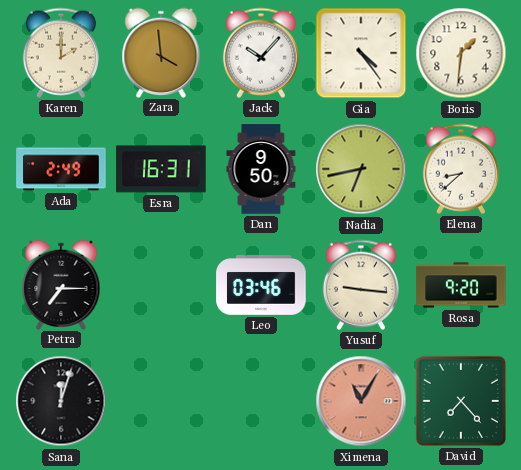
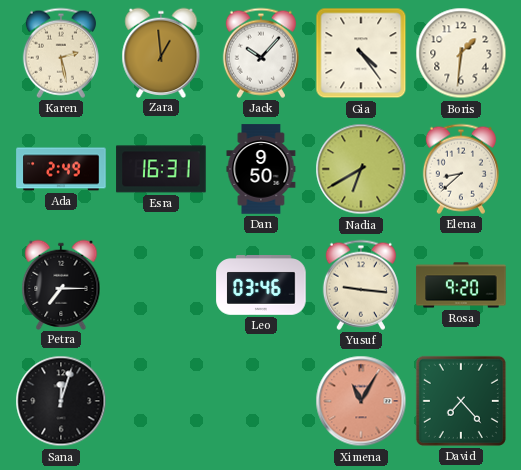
Karen: 2:00 -> 2:28 (61, 53)
Zara: 3:59 -> 12:59 (161, 52)
Nadia: 6:43 -> 6:40 (361, 169)
